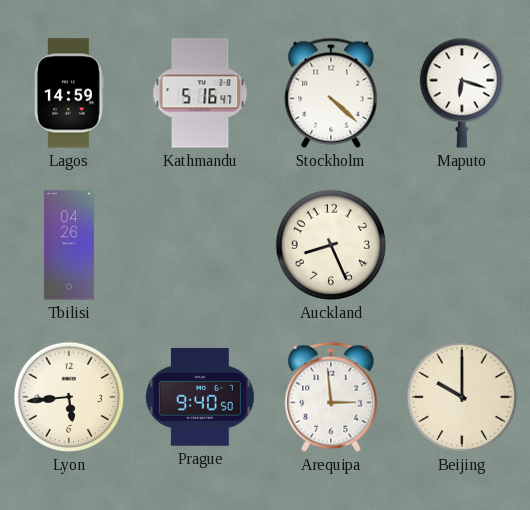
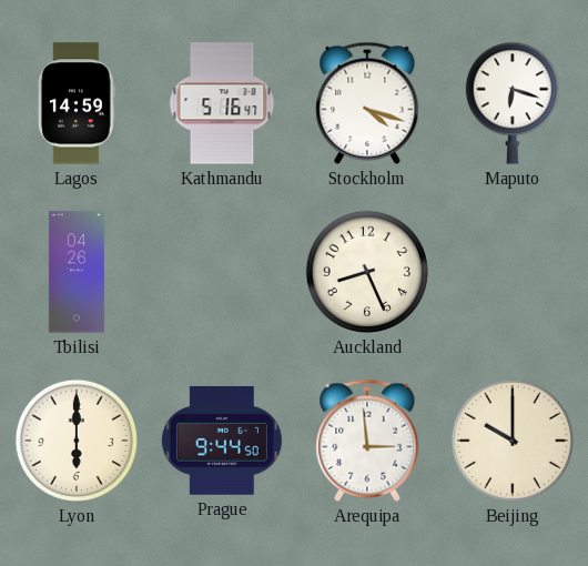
Stockholm: 4:22 -> 4:18 (367, 103)
Lyon: 5:44 -> 6:00 (77, 441)
Prague: 9:40 -> 9:44 (222, 441)
